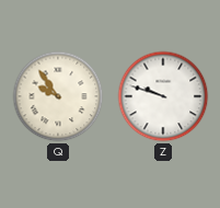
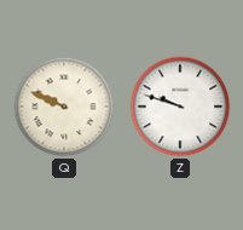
Q: 9:54 -> 9:49 (64, 107)
